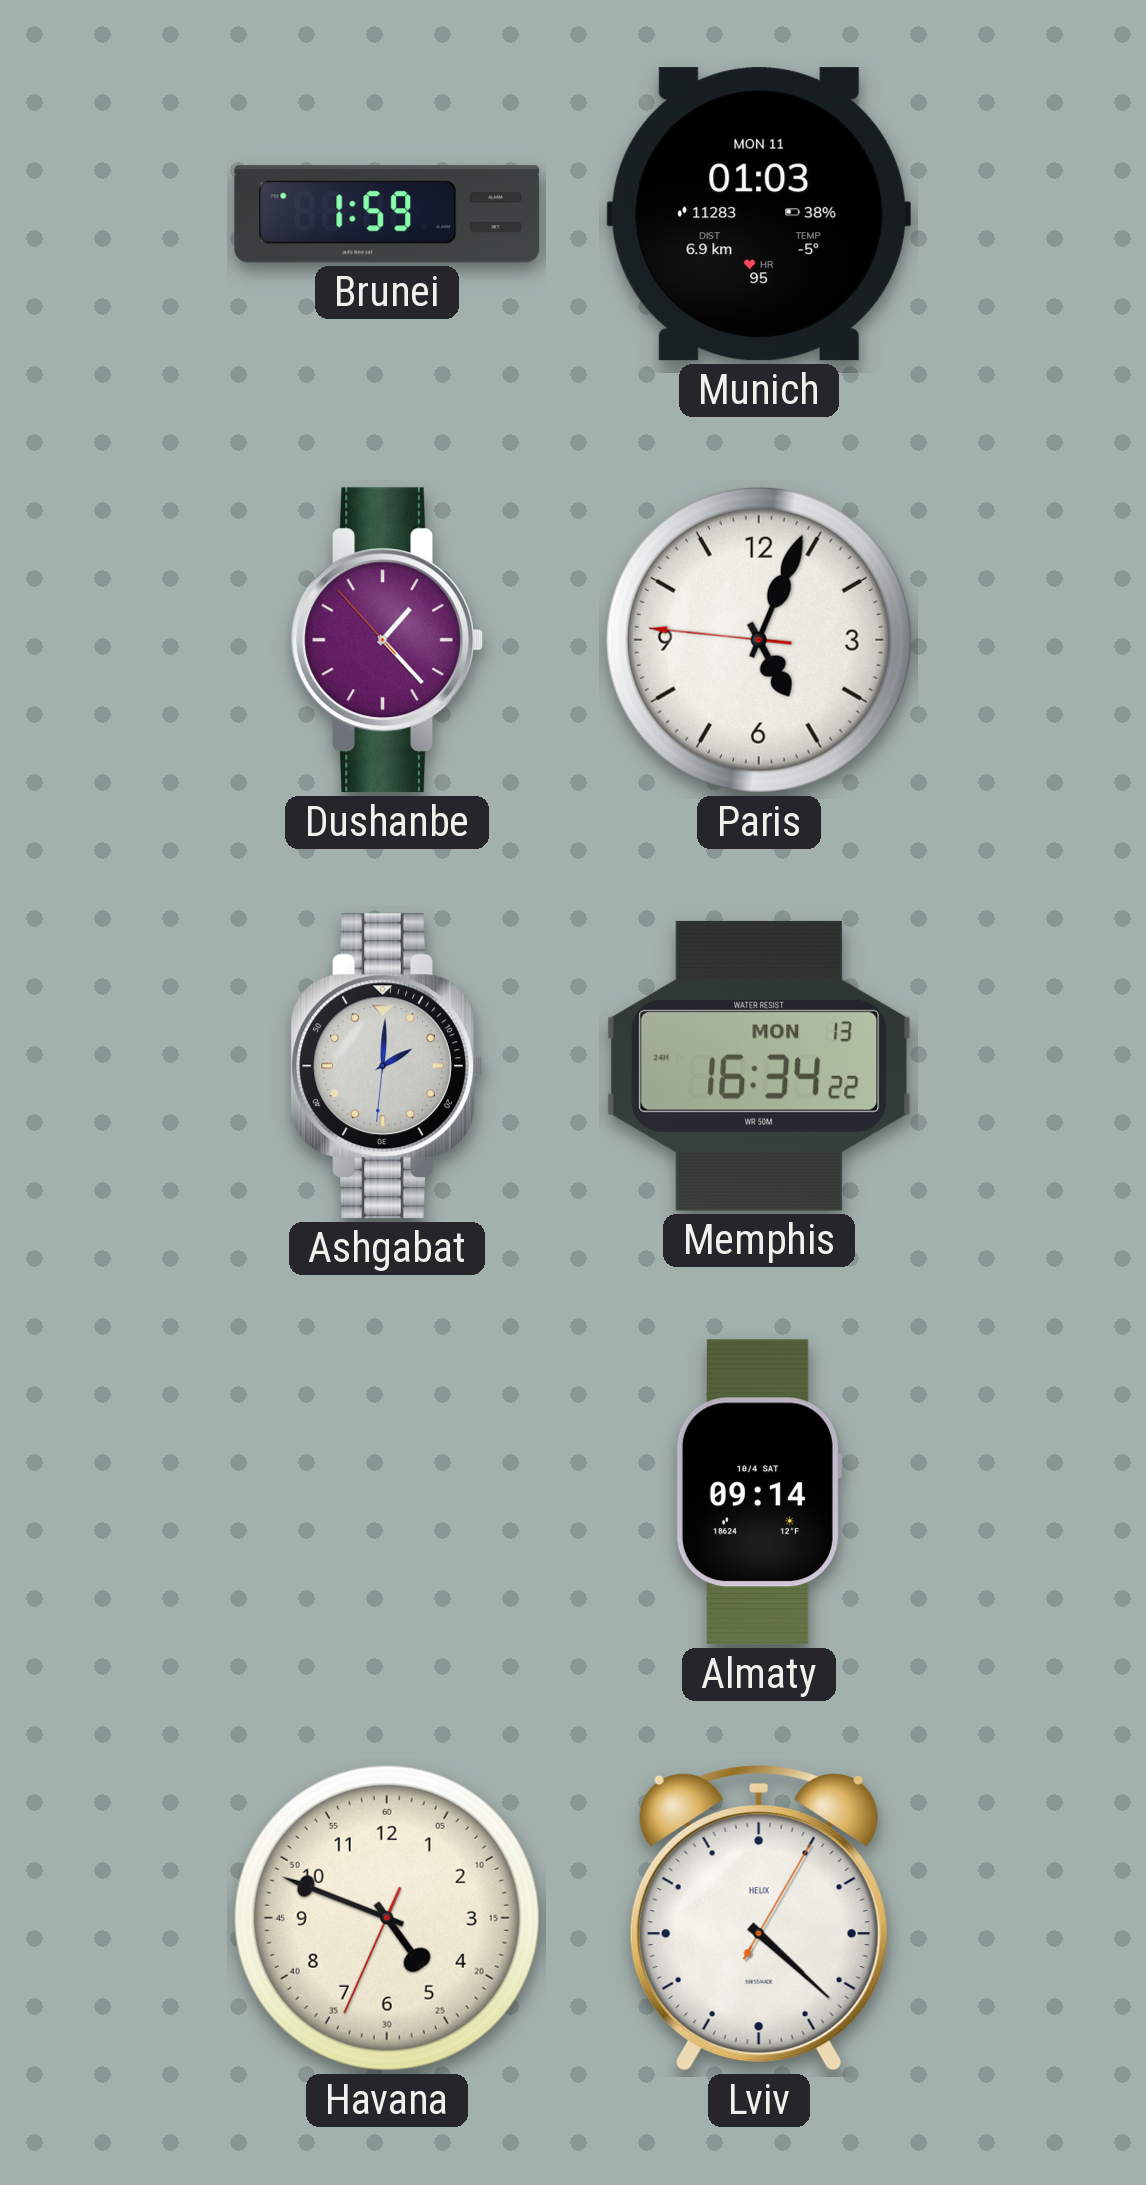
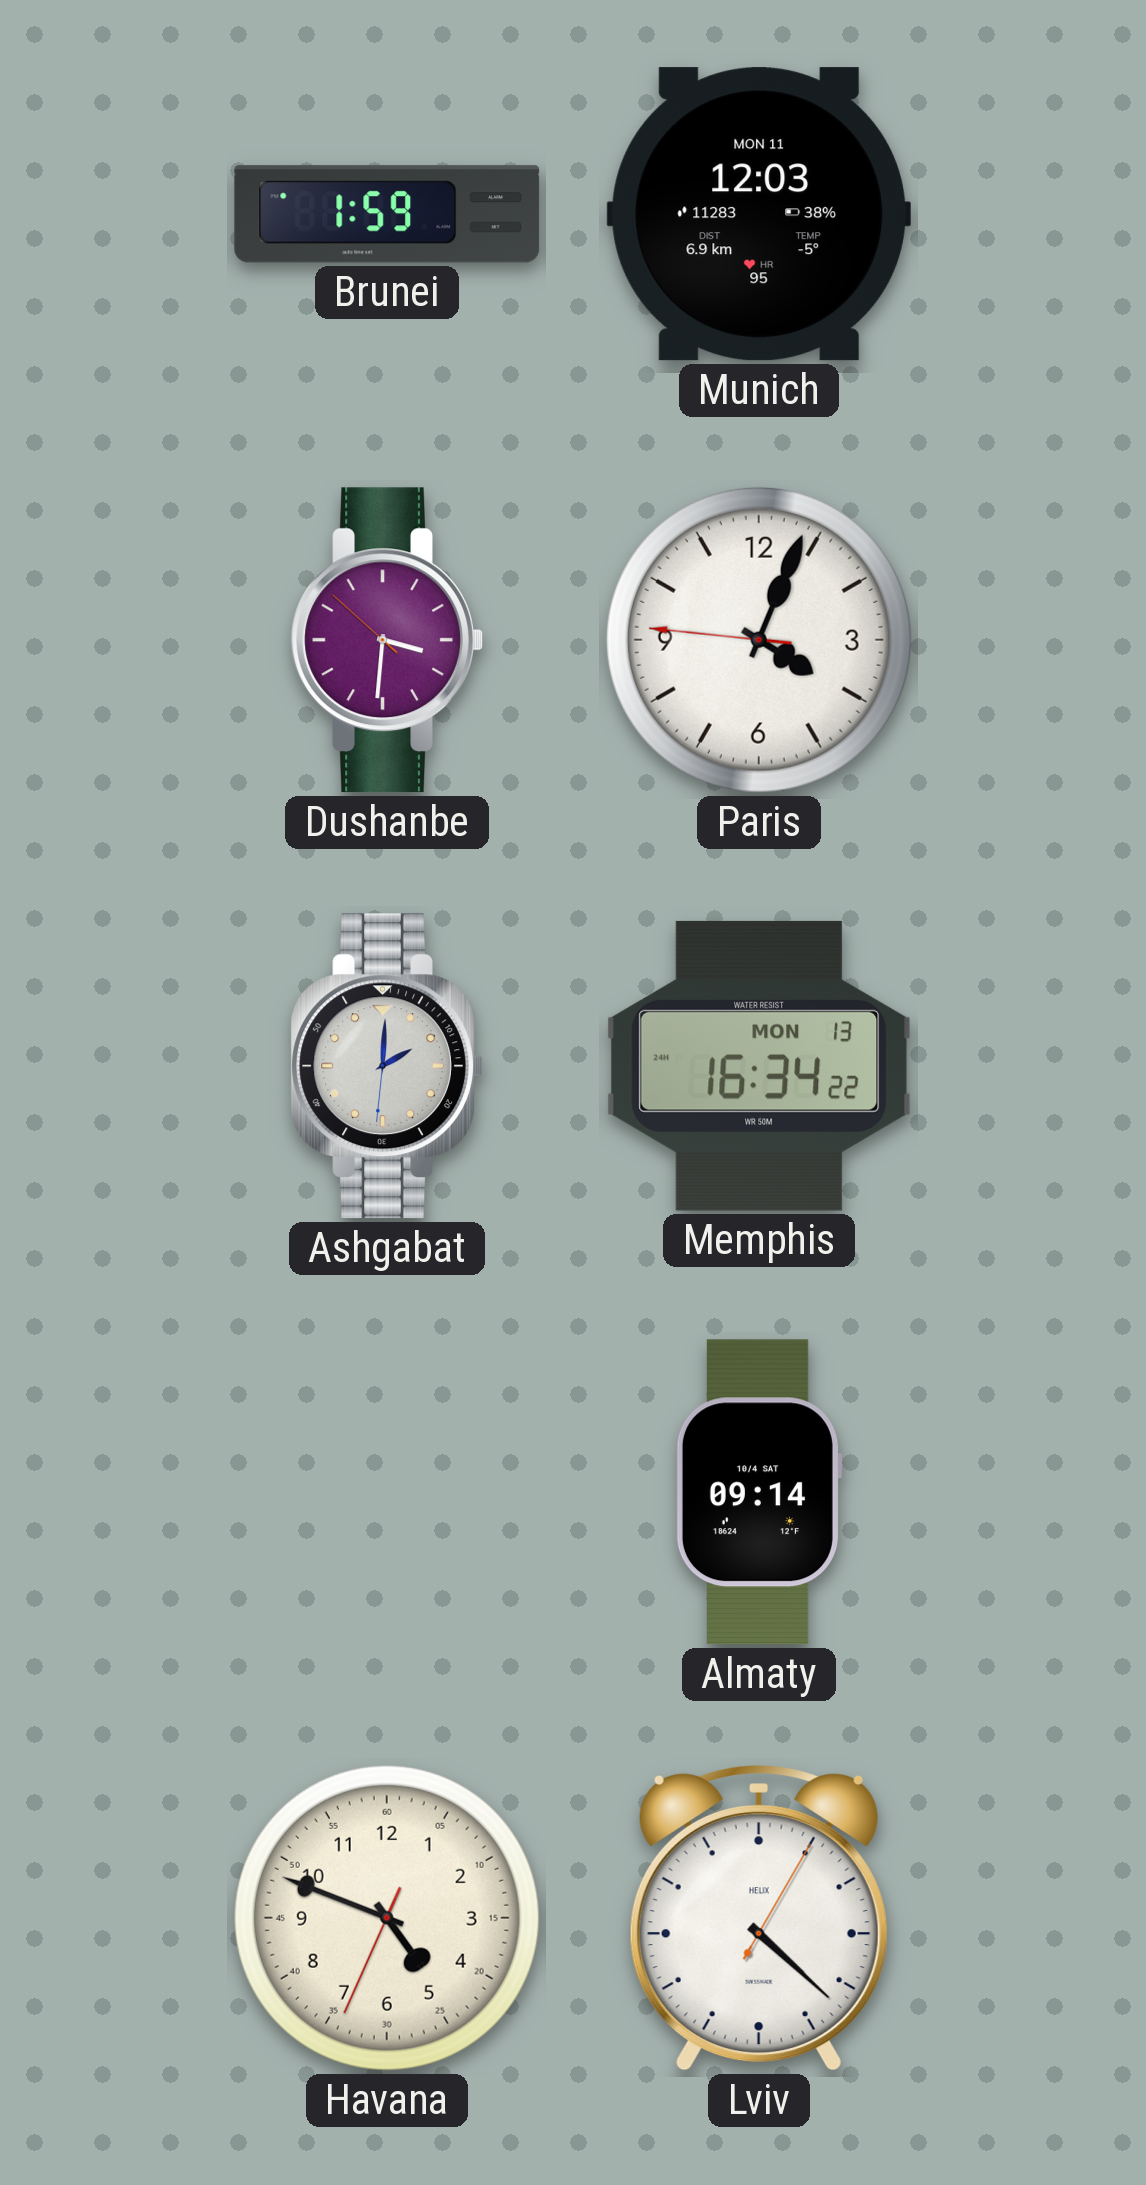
Munich: 01:03 -> 12:03 (758, 214)
Dushanbe: 1:22 -> 3:30 (387, 640)
Paris: 5:03 -> 4:03 (759, 640)
